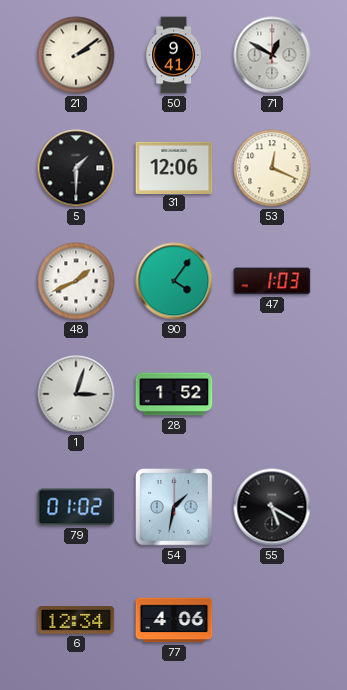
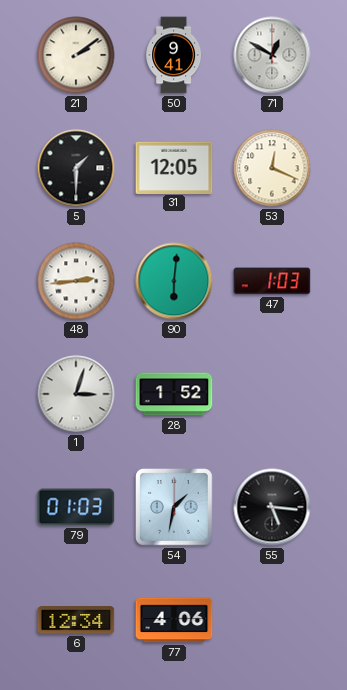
31: 12:06 -> 12:05 (174, 167)
48: 1:41 -> 2:44 (76, 281)
90: 4:06 -> 6:01 (174, 281)
79: 01:02 -> 01:03 (76, 507)
55: 5:20 -> 5:16 (272, 507)
